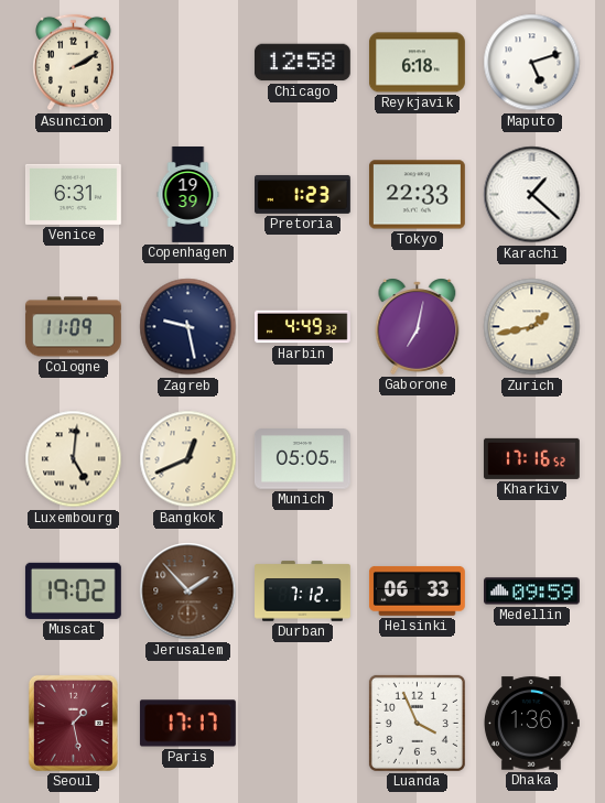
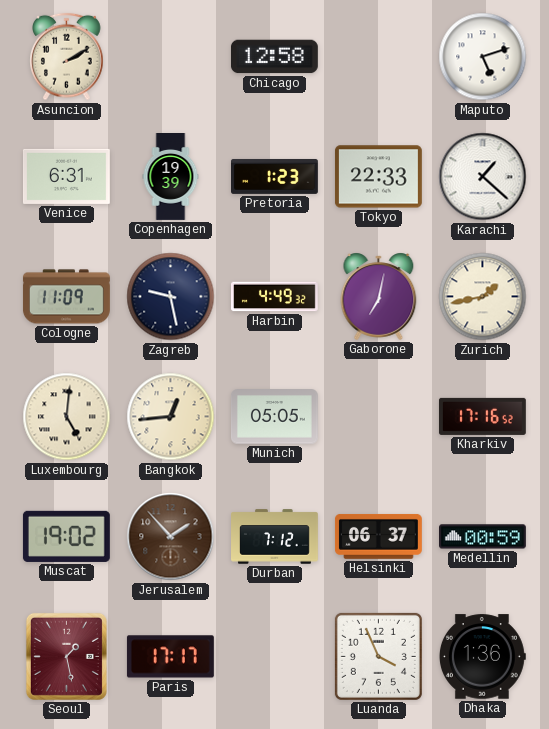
Reykjavik: 6:18 -> none (418, 63)
Bangkok: 12:41 -> 12:44 (171, 417)
Helsinki: 06:33 -> 06:37 (378, 536)
Medellin: 09:59 -> 00:59 (483, 537)
